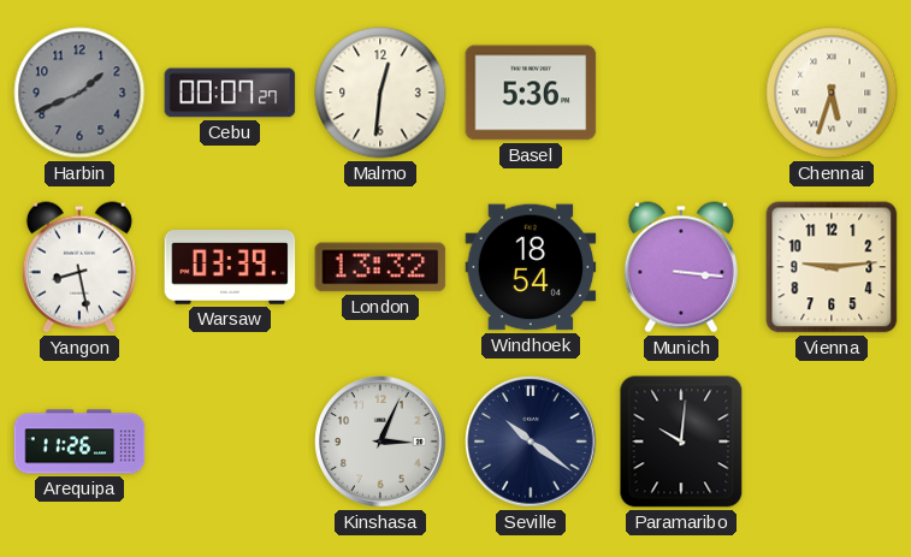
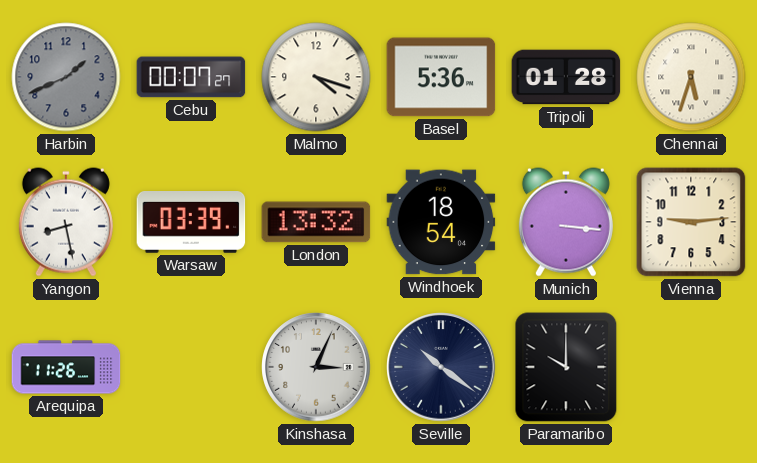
Malmo: 12:31 -> 4:18 (316, 77)
Tripoli: none -> 01:28 (566, 77)
Paramaribo: 10:01 -> 10:00 (566, 367)
